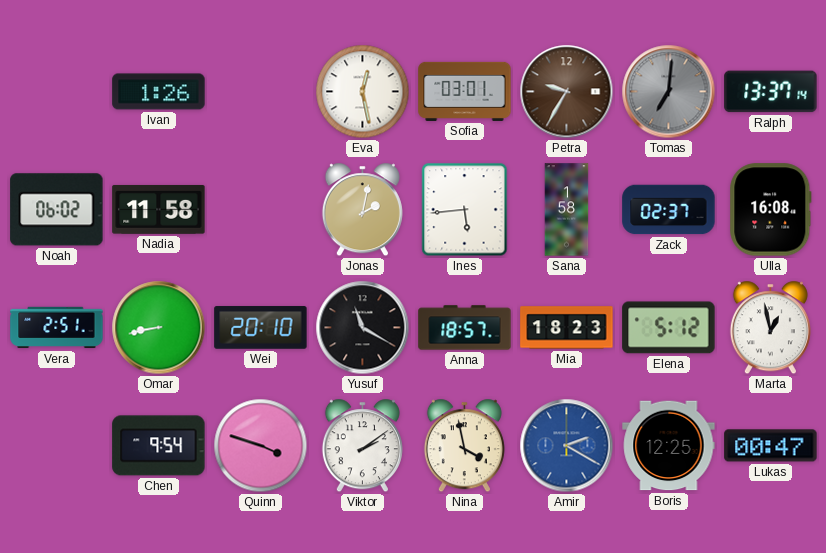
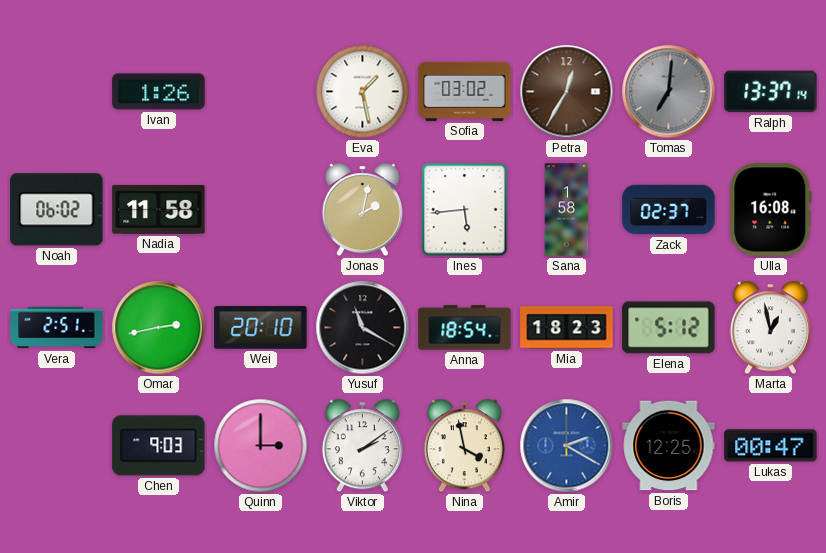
Eva: 12:28 -> 1:28 (363, 92)
Sofia: 03:01 -> 03:02 (465, 91)
Petra: 9:35 -> 12:35 (567, 92)
Omar: 8:43 -> 2:43 (159, 328)
Anna: 18:57 -> 18:54 (465, 328)
Chen: 9:54 -> 9:03 (159, 446)
Quinn: 3:48 -> 3:00 (261, 446)
